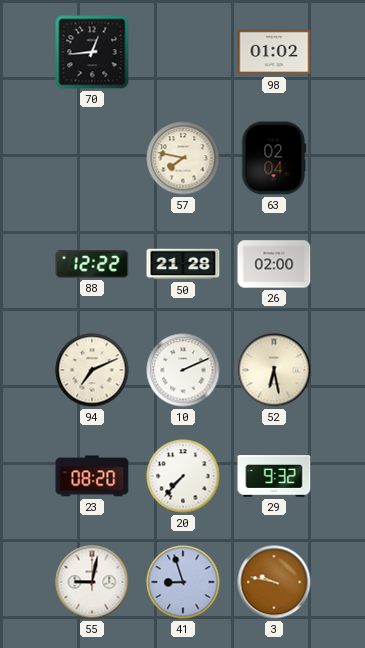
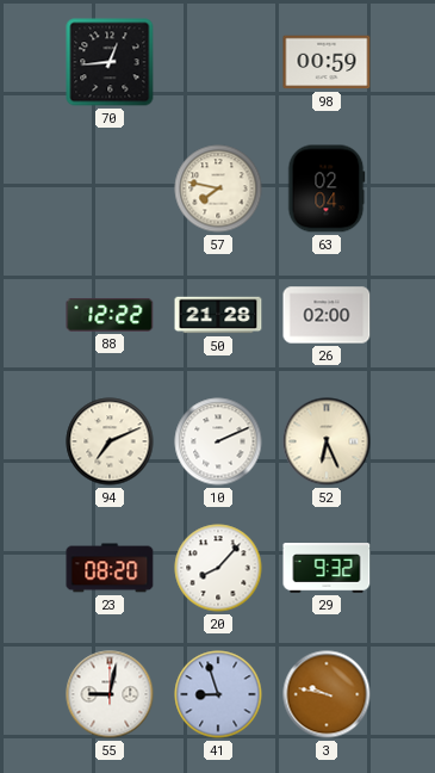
98: 01:02 -> 00:59 (327, 62)
52: 6:28 -> 6:26 (327, 441)
20: 7:37 -> 8:07 (218, 568)
